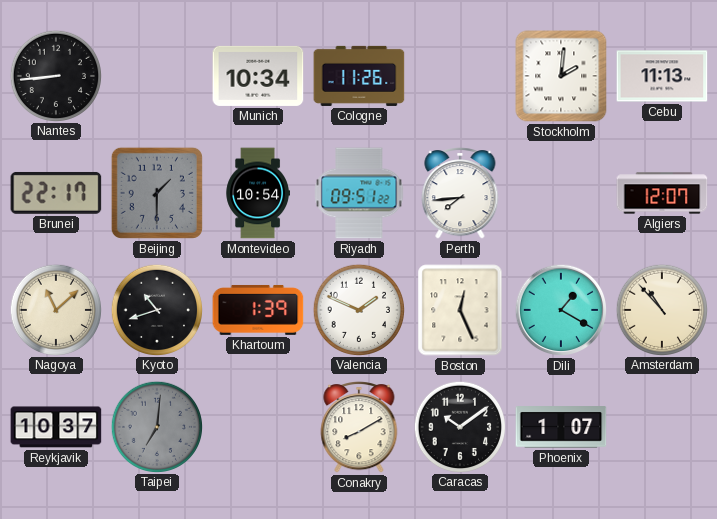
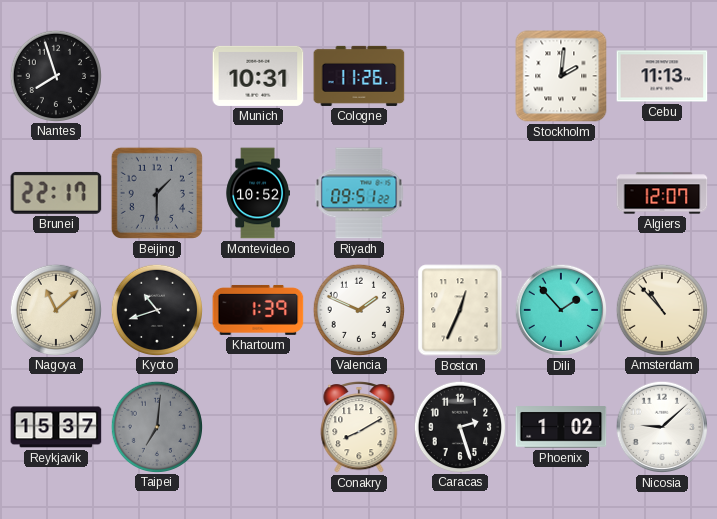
Nantes: 8:44 -> 7:57 (55, 75)
Munich: 10:34 -> 10:31 (258, 76)
Montevideo: 10:54 -> 10:52 (257, 193)
Perth: 7:44 -> none (460, 194)
Boston: 12:26 -> 12:34 (460, 310)
Dili: 1:20 -> 1:53 (561, 310)
Reykjavik: 10:37 -> 15:37 (56, 427)
Caracas: 10:09 -> 2:27 (459, 426)
Phoenix: 1:07 -> 1:02 (561, 427)
Nicosia: none -> 9:08 (662, 427)
